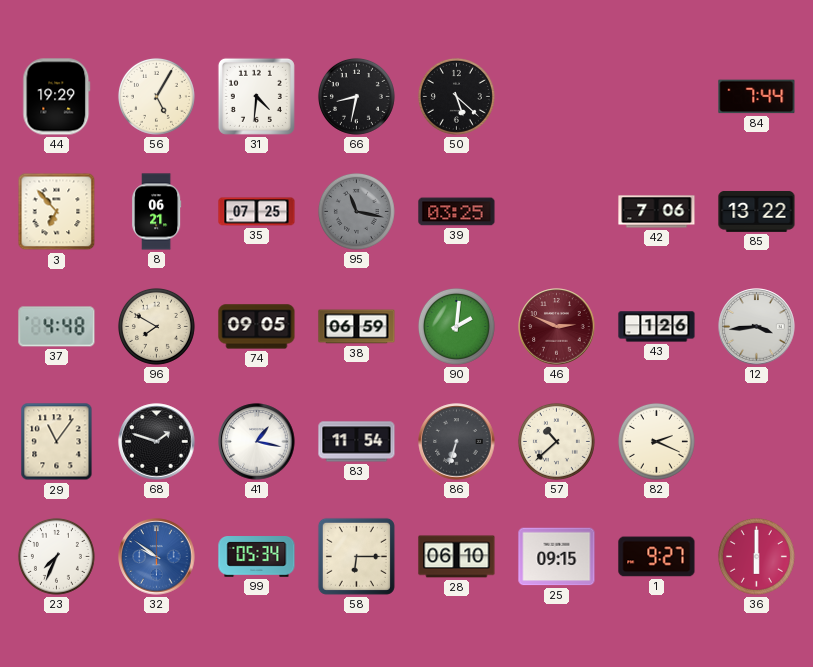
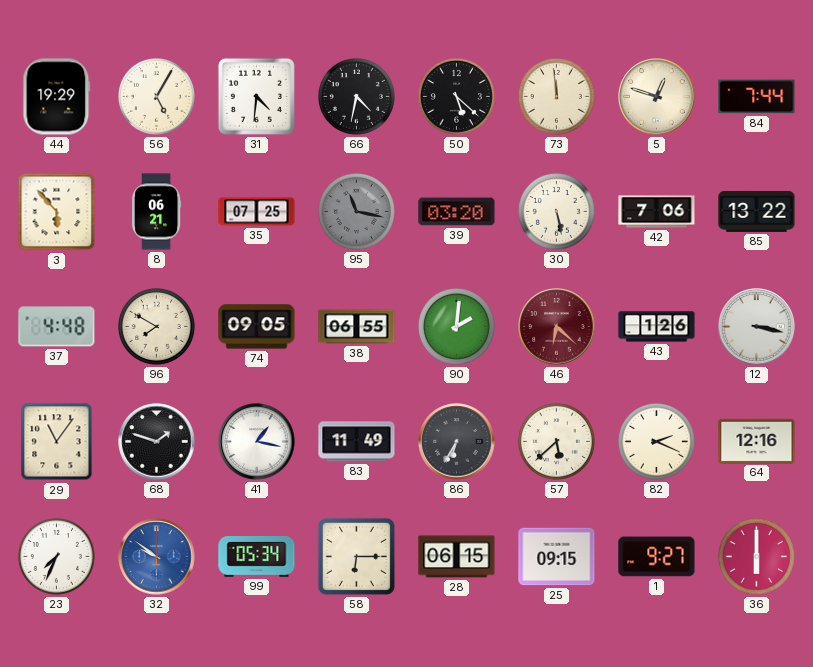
66: 8:32 -> 4:32 (356, 96)
73: none -> 11:59 (556, 96)
5: none -> 12:48 (657, 97)
3: 6:53 -> 5:53 (57, 212)
39: 03:25 -> 03:20 (457, 212)
30: none -> 5:28 (556, 211)
38: 06:59 -> 06:55 (357, 327)
46: 2:49 -> 6:22 (557, 327)
12: 3:44 -> 3:17 (757, 327)
83: 11:54 -> 11:49 (357, 442)
86: 6:33 -> 6:35 (457, 442)
57: 10:38 -> 5:38 (556, 441)
64: none -> 12:16 (757, 441)
28: 06:10 -> 06:15 (457, 557)
